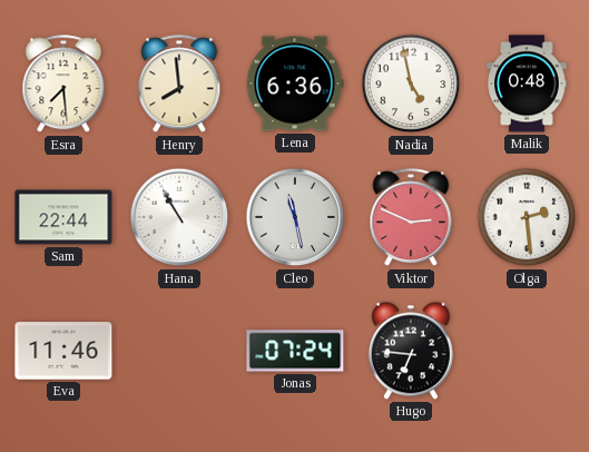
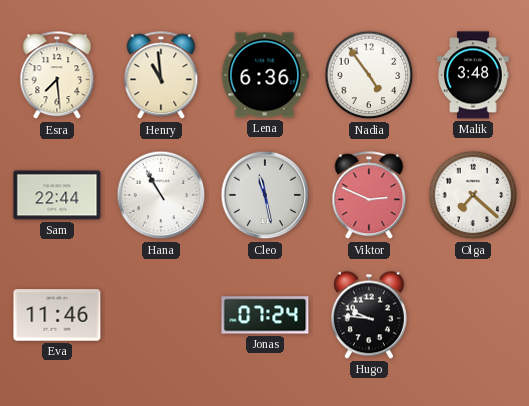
Henry: 7:59 -> 10:59 (161, 76)
Nadia: 4:58 -> 4:54 (369, 75)
Malik: 0:48 -> 3:48 (473, 75)
Olga: 2:29 -> 7:22 (473, 195)
Hugo: 6:46 -> 9:46 (369, 315)
